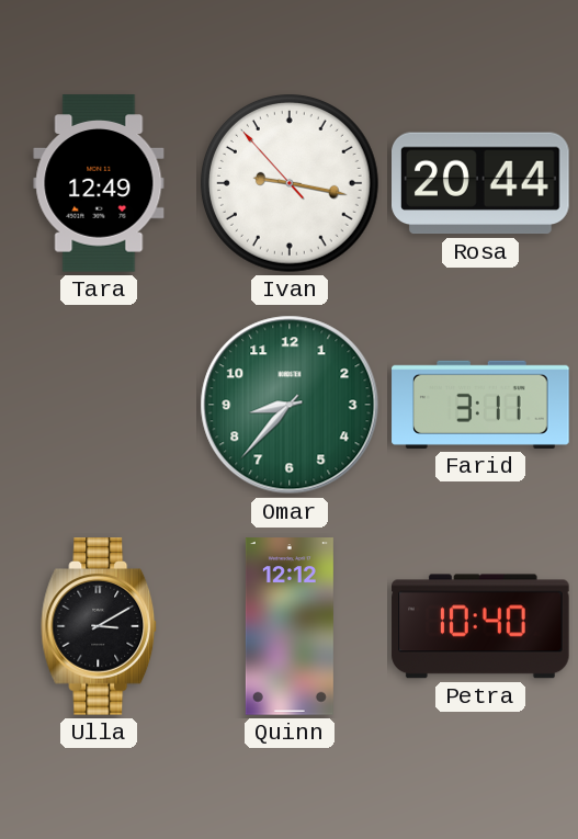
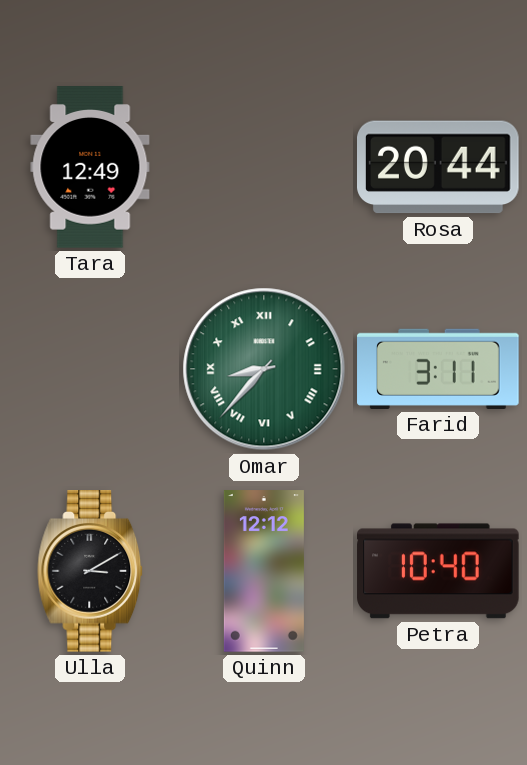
Ivan: 9:16 -> none (291, 184)
Omar numerals: Arabic -> Roman (264, 369)
